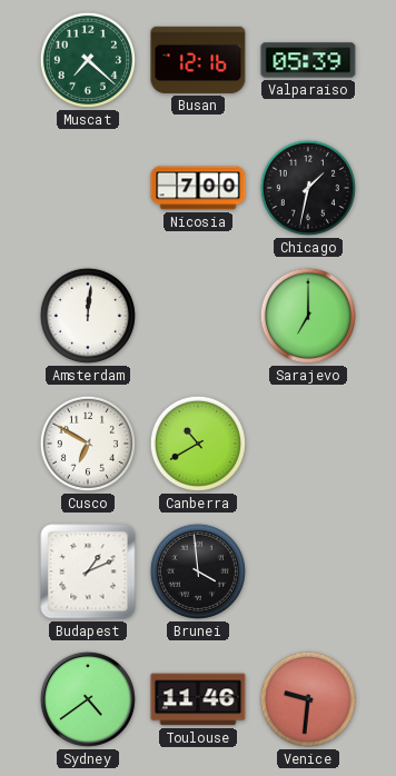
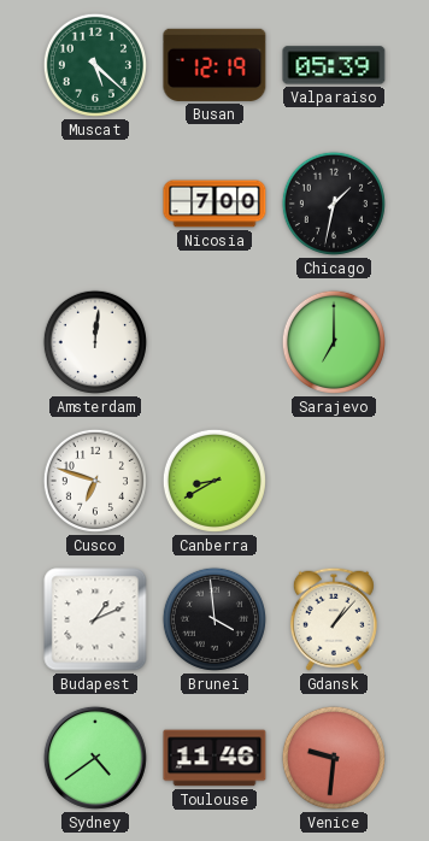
Muscat: 7:22 -> 5:22 (95, 65)
Busan: 12:16 -> 12:19 (214, 65)
Cusco: 6:50 -> 6:48 (95, 481)
Canberra: 10:40 -> 8:40 (214, 481)
Gdansk: none -> 1:07 (334, 619)
